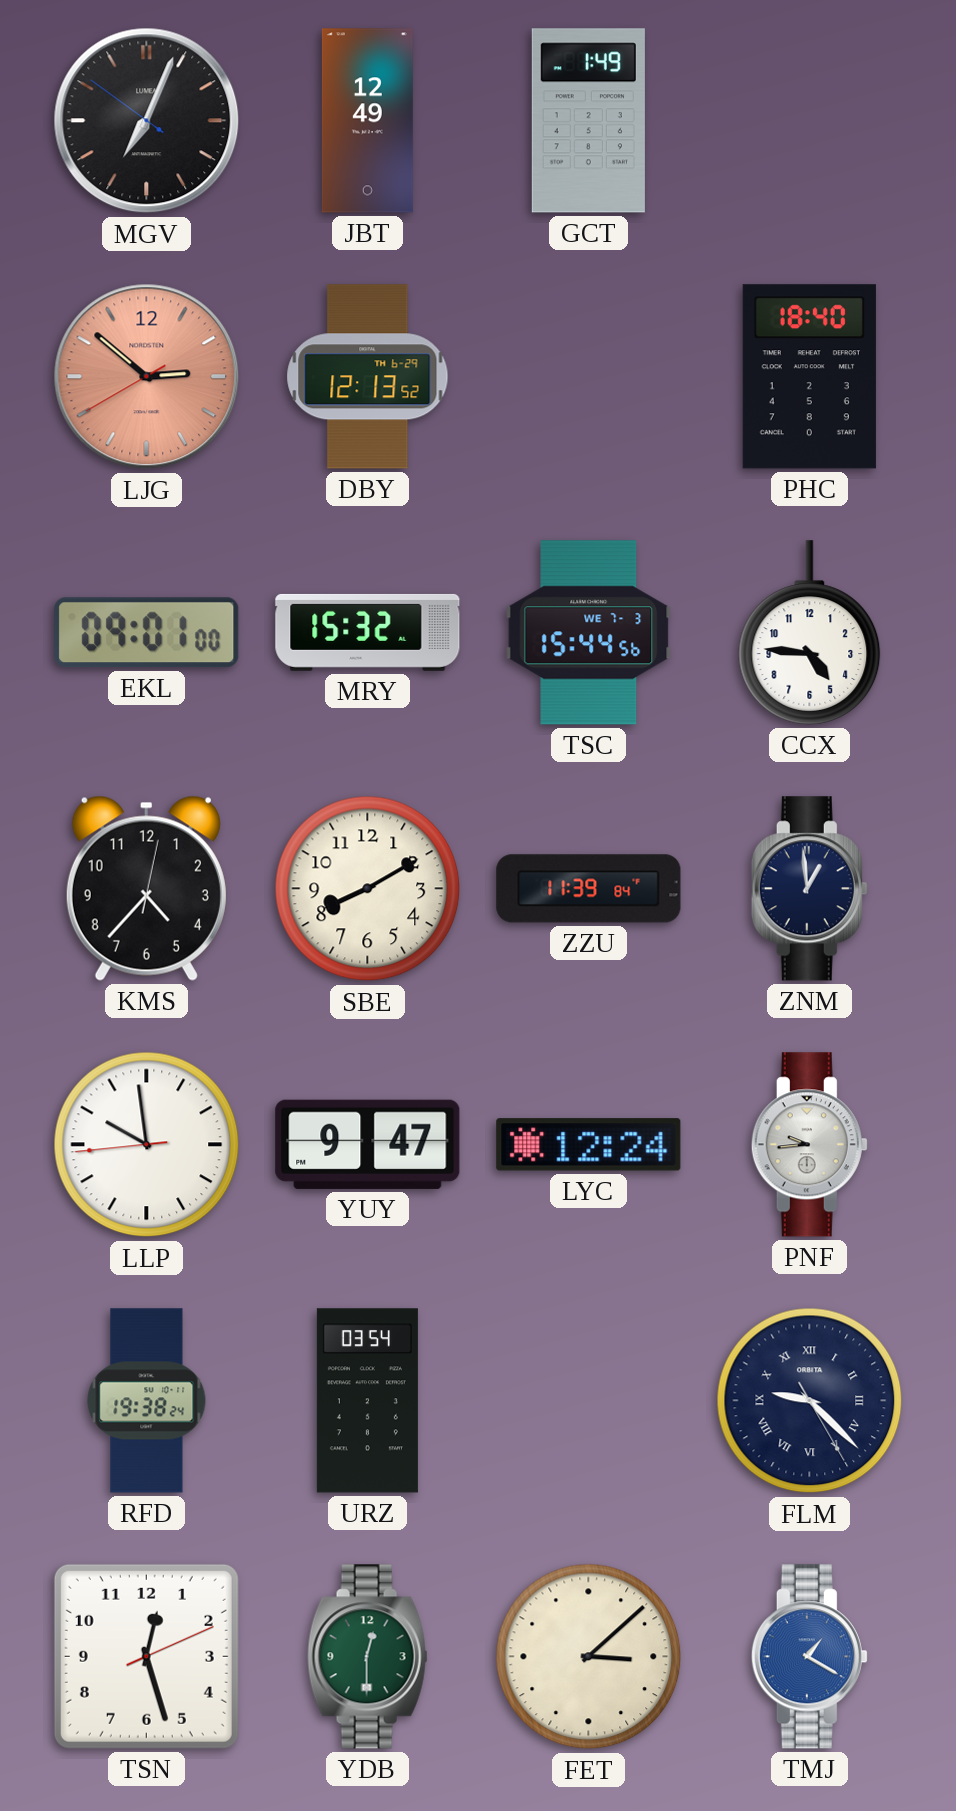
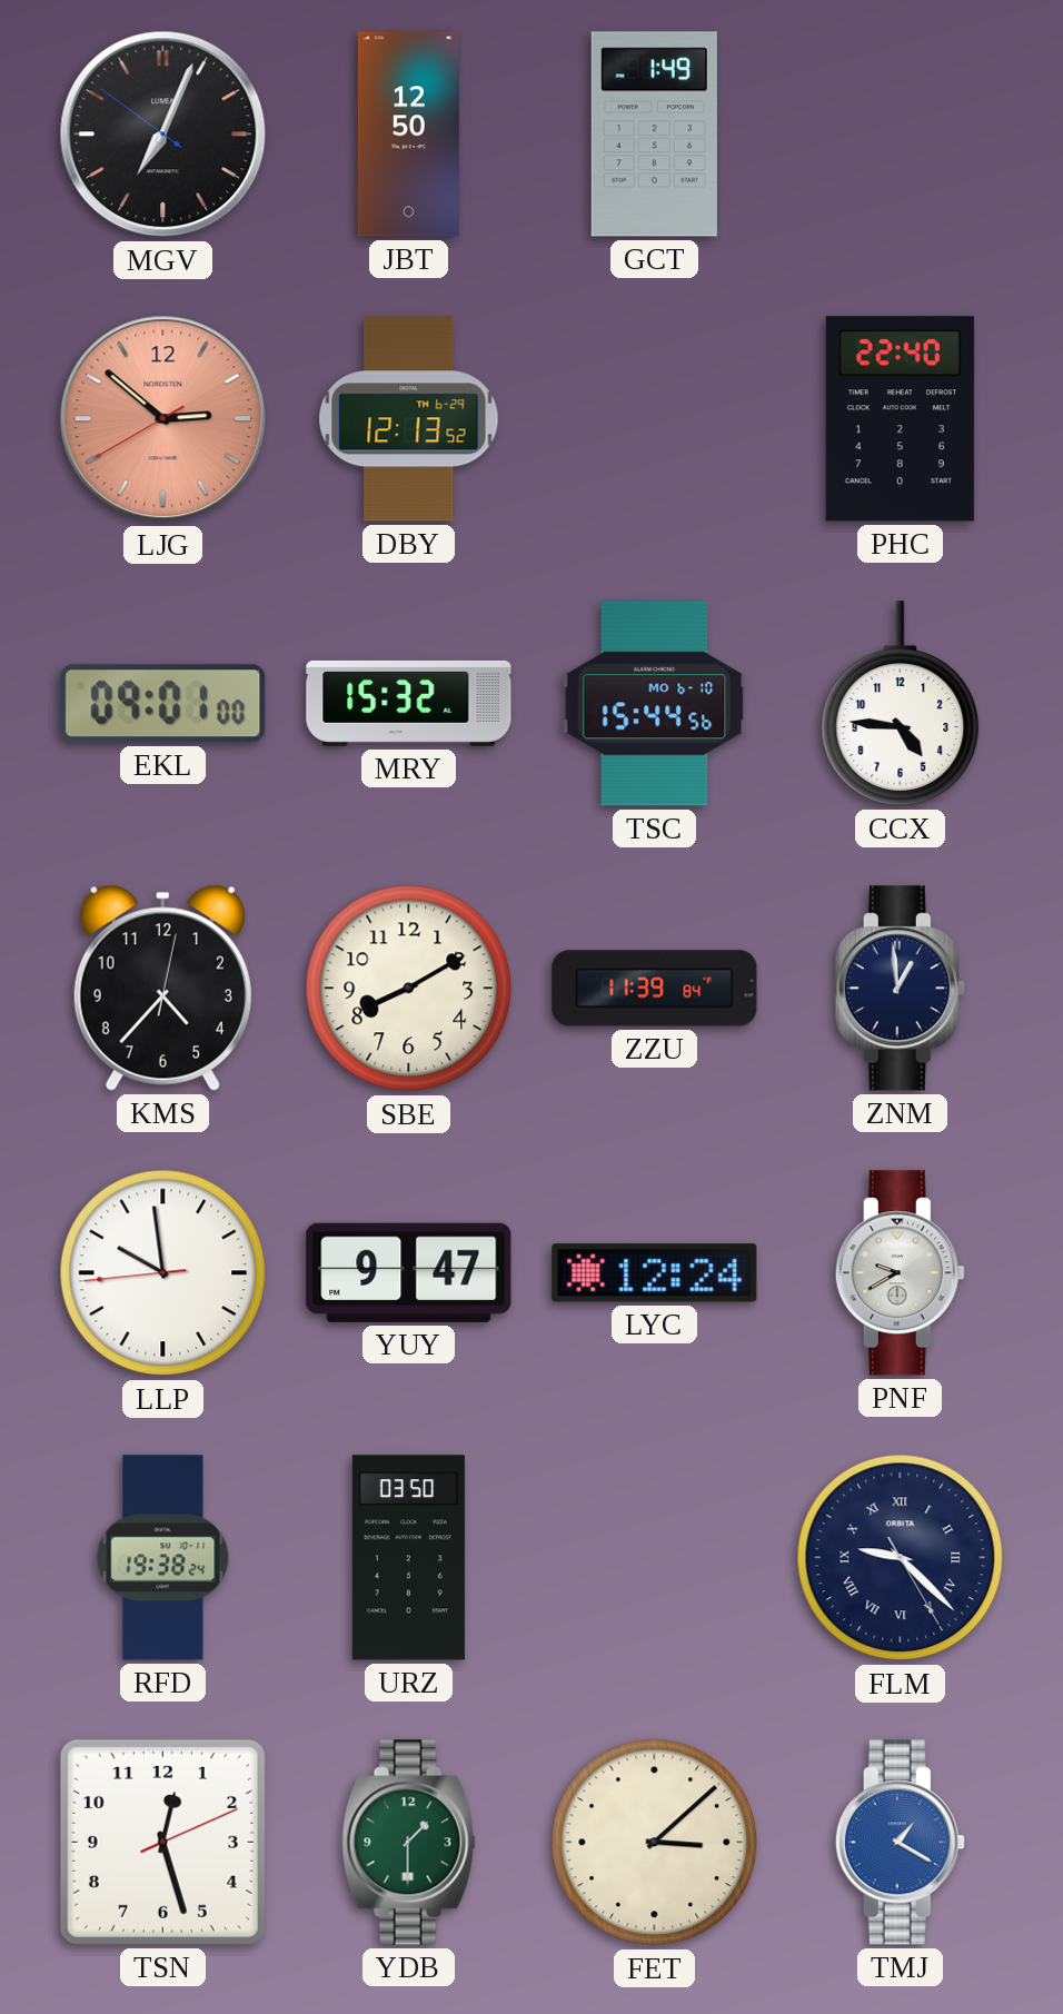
JBT: 12:49 -> 12:50 (408, 135)
PHC: 18:40 -> 22:40 (900, 419)
TSC date: WE 7-3 -> MO 6-10 (655, 704)
PNF: 9:44 -> 9:40 (900, 1273)
URZ: 03:54 -> 03:50 (408, 1558)
YDB: 12:30 -> 1:30 (409, 1843)
